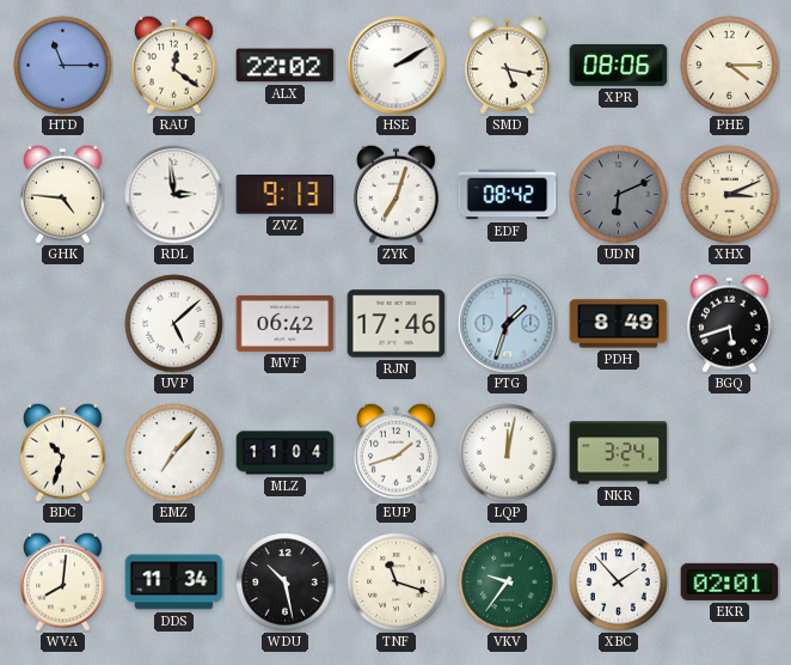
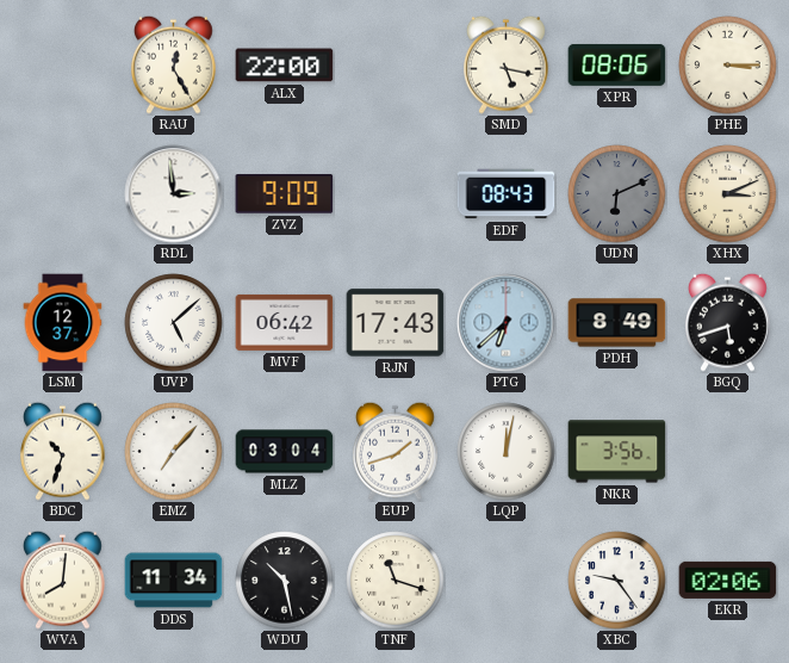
HTD: 11:15 -> none (63, 66)
RAU: 12:21 -> 12:25 (174, 64)
ALX: 22:02 -> 22:00 (285, 66)
HSE: 2:10 -> none (397, 66)
PHE: 4:15 -> 3:15 (728, 66)
GHK: 4:46 -> none (63, 194)
ZVZ: 9:13 -> 9:09 (285, 194)
ZYK: 7:03 -> none (397, 194)
EDF: 08:42 -> 08:43 (507, 194)
LSM: none -> 12:37 (63, 323)
RJN: 17:46 -> 17:43 (396, 323)
PTG: 1:33 -> 6:38 (507, 323)
MLZ: 11:04 -> 03:04 (285, 452)
NKR: 3:24 -> 3:56 (617, 452)
VKV: 9:36 -> none (508, 582)
XBC: 1:53 -> 9:24 (617, 581)
EKR: 02:01 -> 02:06 (728, 580)
